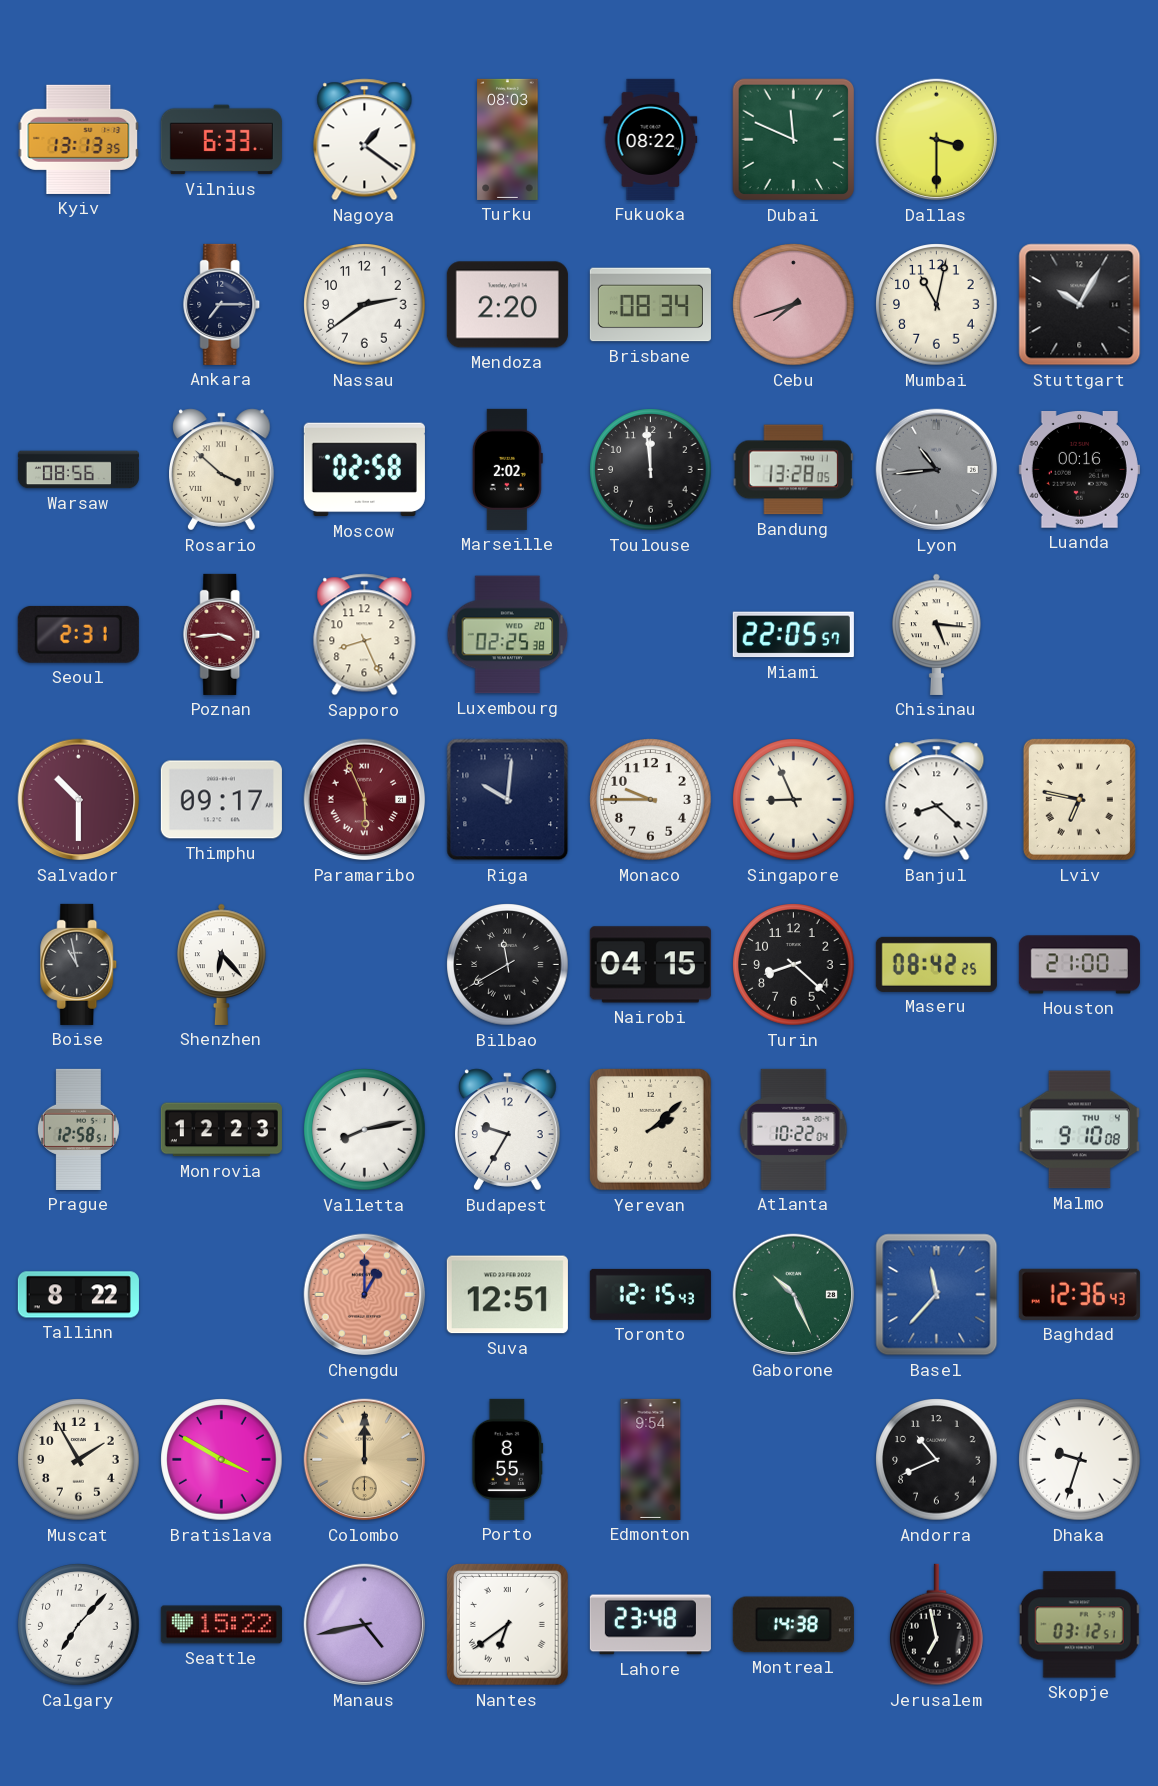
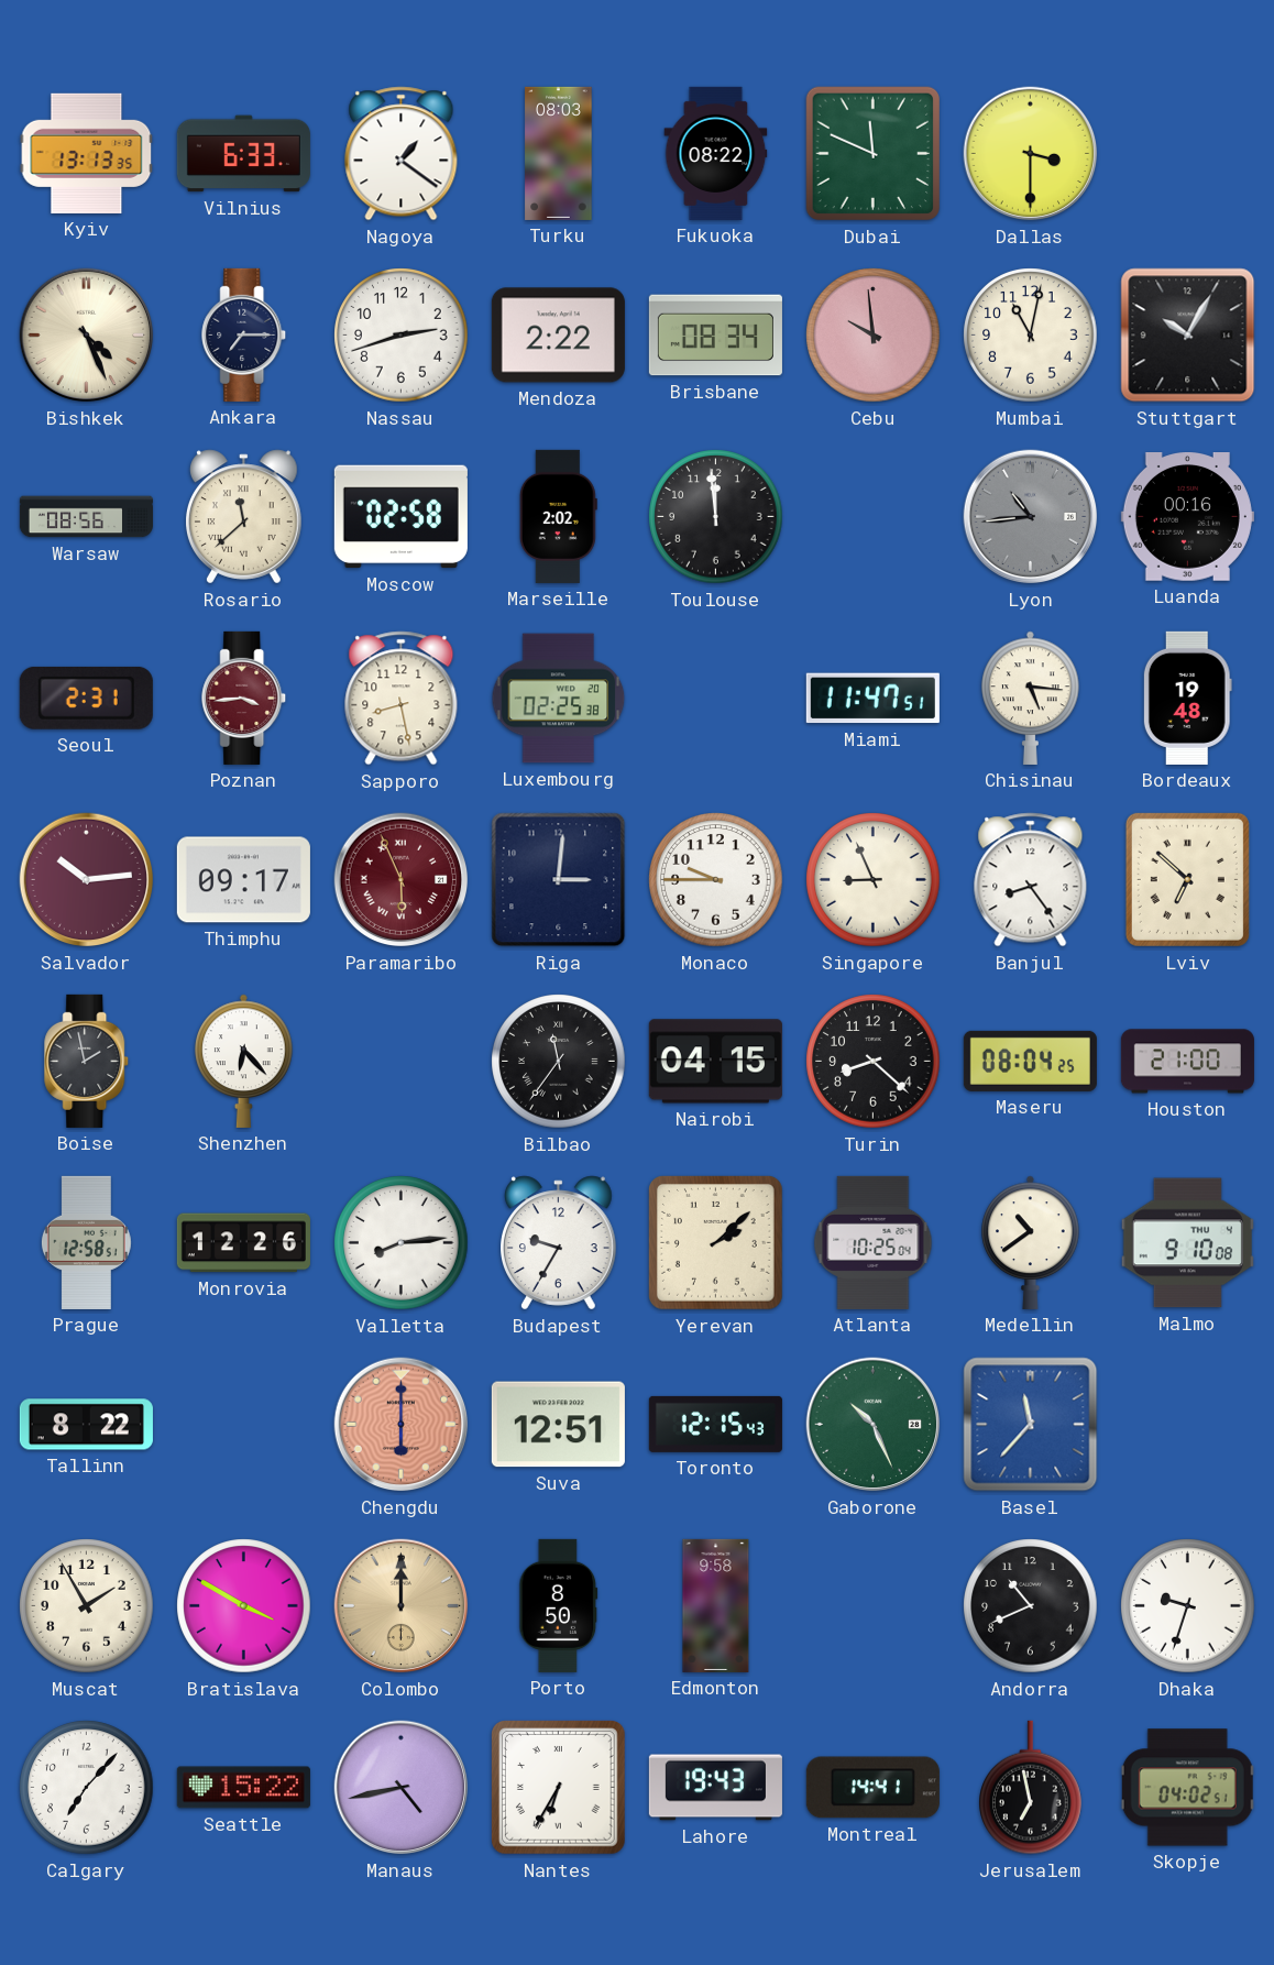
Bishkek: none -> 4:26 (87, 336)
Nassau: 2:39 -> 2:42 (402, 336)
Mendoza: 2:20 -> 2:22 (558, 336)
Cebu: 7:42 -> 9:59 (874, 336)
Rosario: 3:52 -> 11:38 (244, 517)
Bandung: 13:28 -> none (793, 470)
Sapporo: 8:26 -> 8:28 (402, 699)
Miami: 22:05 -> 11:47 (872, 699)
Bordeaux: none -> 19:48 (1187, 698)
Salvador: 10:30 -> 10:14 (87, 880)
Riga: 10:01 -> 3:01 (559, 880)
Banjul: 8:22 -> 8:24 (1031, 880)
Lviv: 6:47 -> 6:52 (1187, 879)
Boise: 10:58 -> 1:58 (87, 1061)
Bilbao: 11:40 -> 11:36 (559, 1062)
Maseru: 08:42 -> 08:04 (1030, 1061)
Monrovia: 12:23 -> 12:26 (243, 1243)
Valletta: 8:13 -> 8:14 (402, 1243)
Atlanta: 10:22 -> 10:25 (874, 1242)
Medellin: none -> 10:39 (1031, 1242)
Chengdu: 1:00 -> 6:00 (402, 1425)
Baghdad: 12:36 -> none (1079, 1294)
Porto: 8:55 -> 8:50 (559, 1605)
Edmonton: 9:54 -> 9:58 (716, 1605)
Nantes: 6:39 -> 6:35 (559, 1788)
Lahore: 23:48 -> 19:43 (715, 1788)
Montreal: 14:38 -> 14:41 (872, 1788)
Skopje: 03:12 -> 04:02 (1188, 1788)
